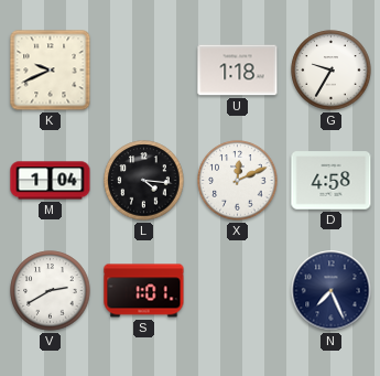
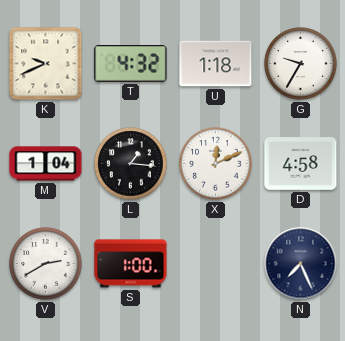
T: none -> 4:32 (131, 64)
L: 4:16 -> 1:16 (131, 164)
S: 1:01 -> 1:00 (131, 264)
